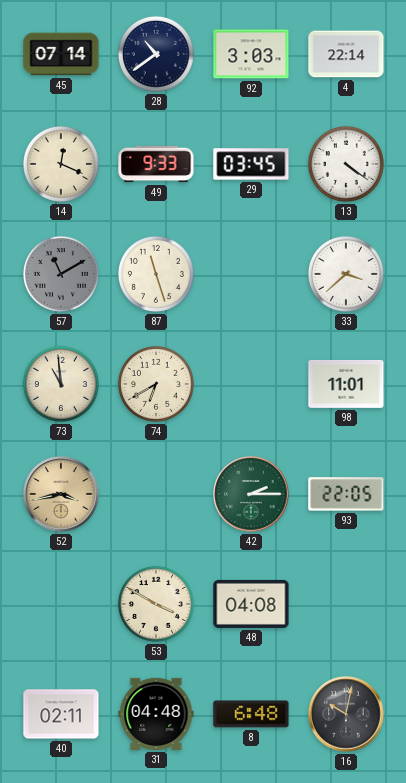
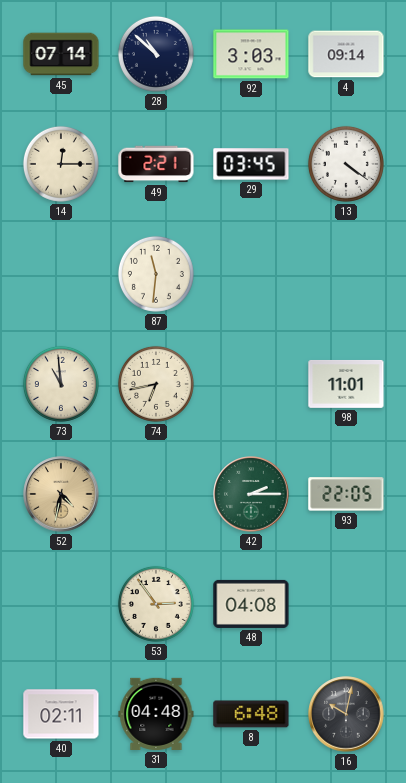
28: 10:39 -> 10:52 (156, 54)
4: 22:14 -> 09:14 (346, 54)
14: 12:19 -> 12:15 (61, 164)
49: 9:33 -> 2:21 (156, 164)
57: 11:10 -> none (61, 274)
87: 11:27 -> 11:31 (156, 274)
33: 3:38 -> none (346, 274)
74: 6:40 -> 6:43 (156, 384)
52: 3:43 -> 4:32 (61, 494)
53: 3:50 -> 2:54 (156, 604)
